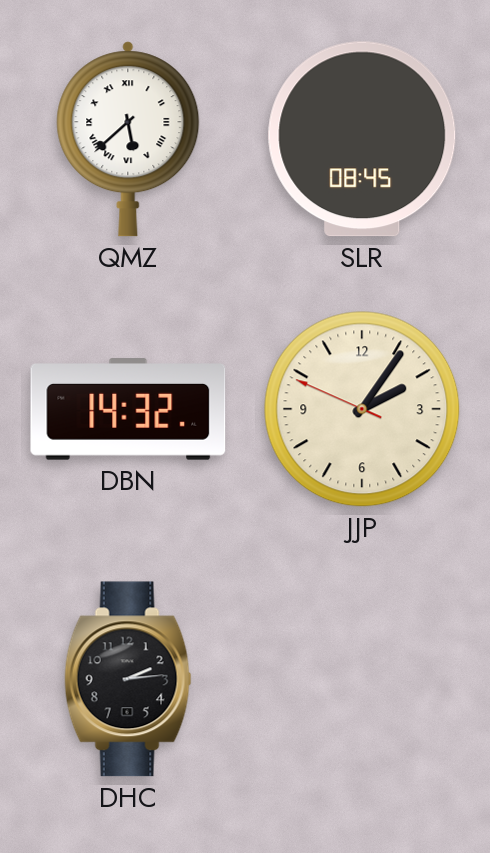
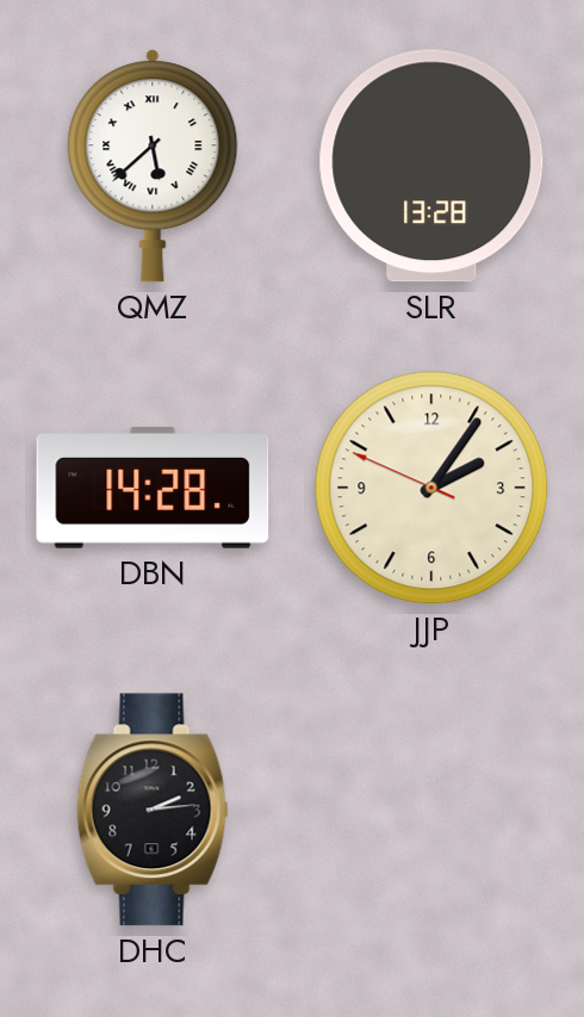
SLR: 08:45 -> 13:28 (431, 166)
DBN: 14:32 -> 14:28 (153, 488)
